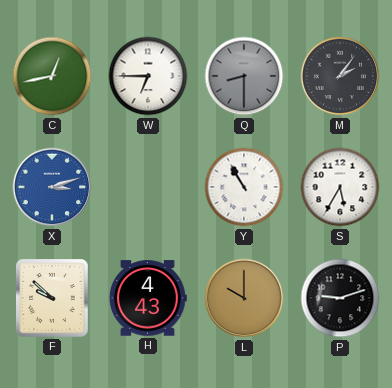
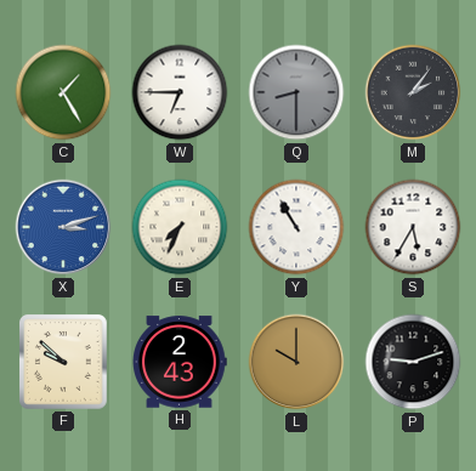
C: 12:43 -> 1:25 (63, 92)
E: none -> 7:34 (180, 227)
H: 4:43 -> 2:43 (180, 362)
